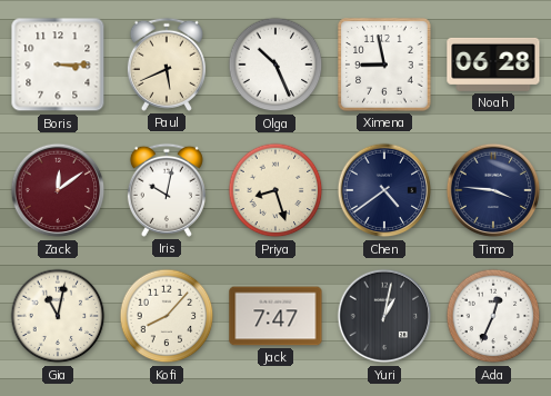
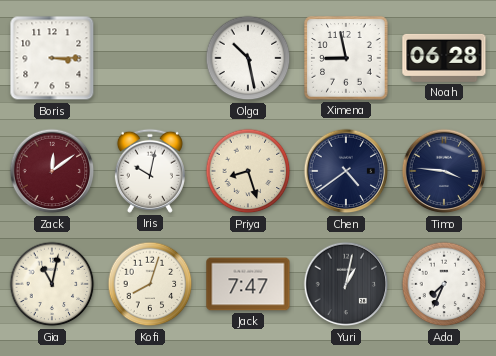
Paul: 5:41 -> none (167, 65)
Olga: 10:26 -> 10:28 (248, 58)
Kofi: 8:07 -> 8:03 (150, 284)
Ada: 12:34 -> 7:34 (444, 284)
